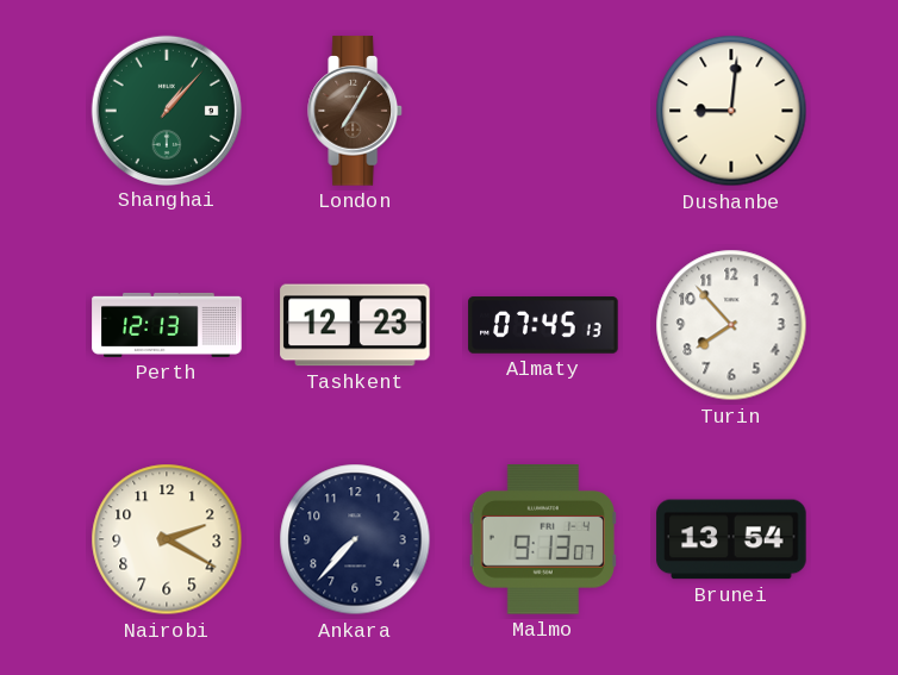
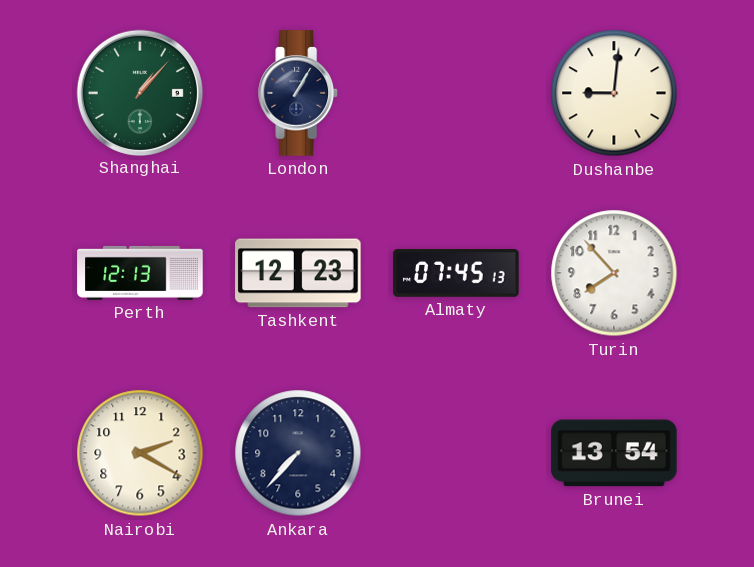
London: 7:05 -> 1:05 (299, 93)
London dial: brown -> navy (299, 93)
Malmo: 9:13 -> none (542, 539)
